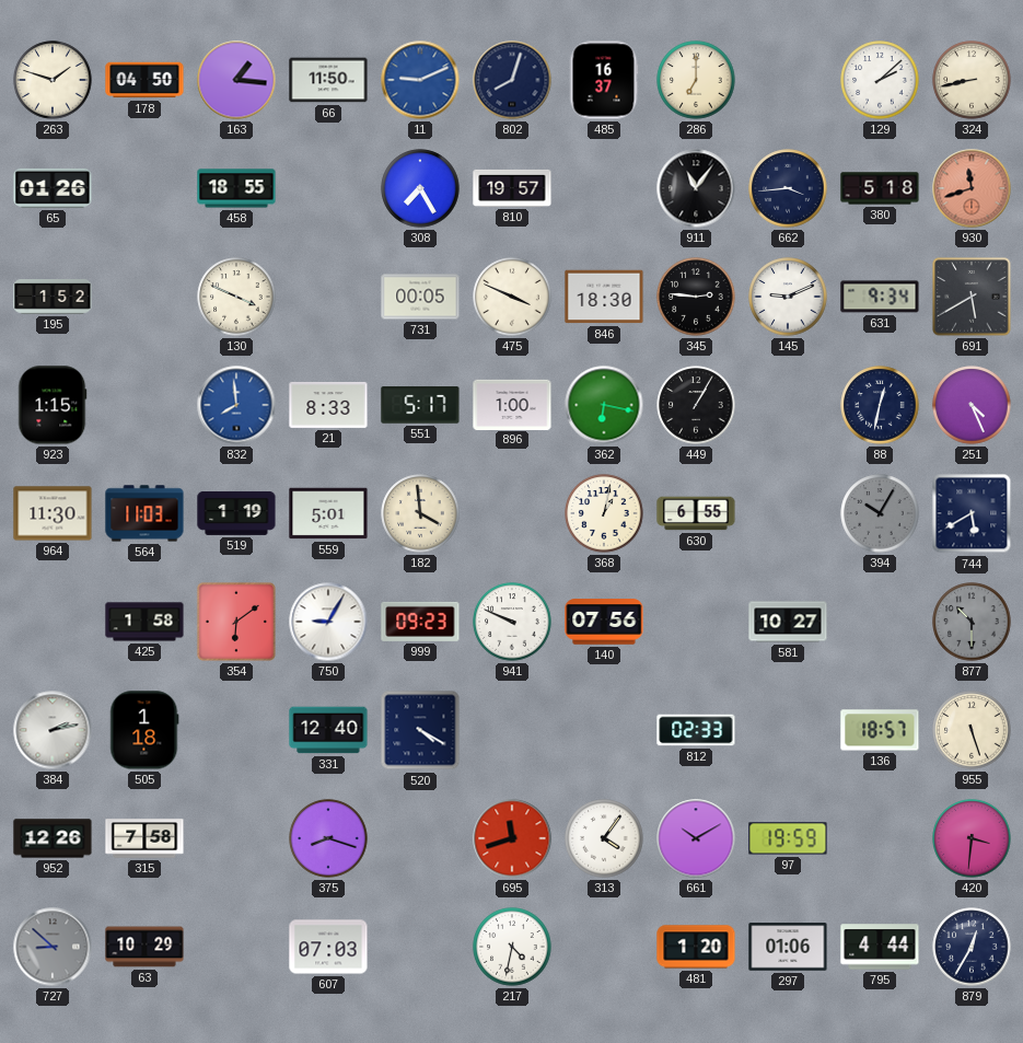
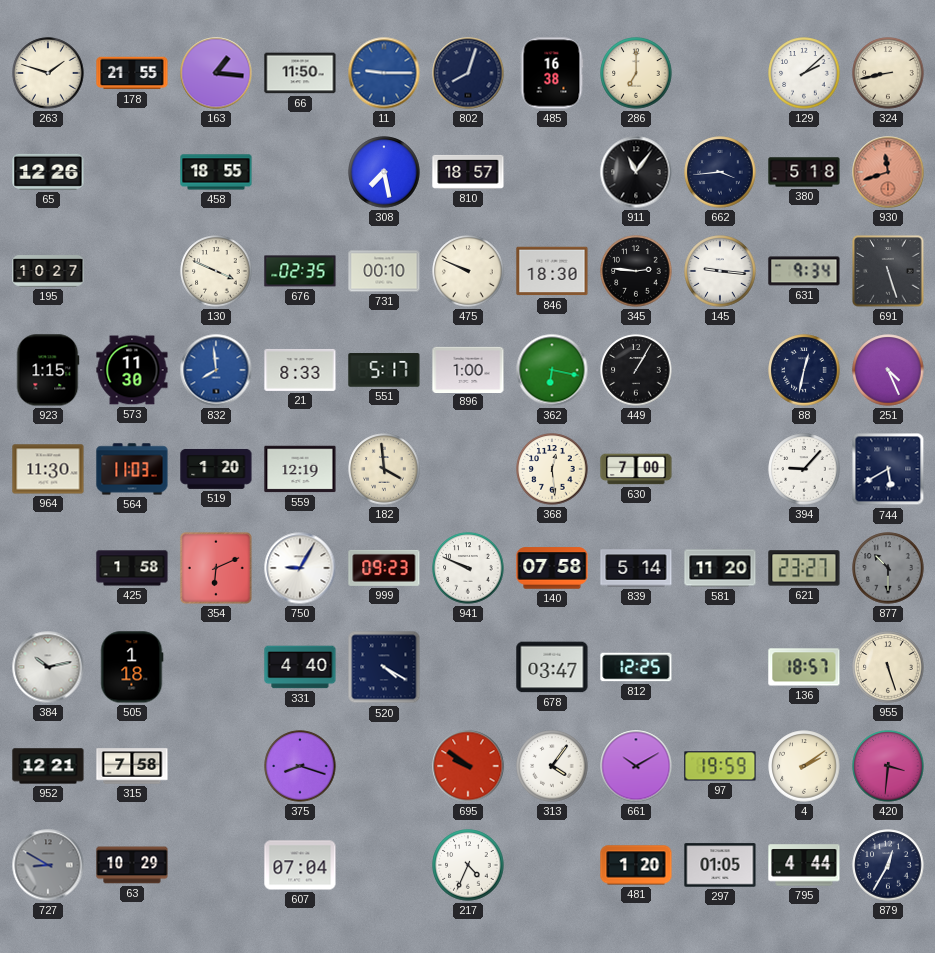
178: 04:50 -> 21:55 (132, 73)
11: 9:11 -> 9:15 (384, 73)
485: 16:37 -> 16:38 (552, 73)
65: 01:26 -> 12:26 (48, 172)
308: 7:25 -> 7:28 (384, 172)
810: 19:57 -> 18:57 (468, 172)
195: 1:52 -> 10:27 (48, 271)
676: none -> 02:35 (300, 271)
731: 00:05 -> 00:10 (384, 271)
475: 3:49 -> 9:49 (468, 271)
145: 9:11 -> 9:16 (720, 271)
691: 5:40 -> 5:27 (888, 271)
573: none -> 11:30 (132, 370)
519: 1:19 -> 1:20 (216, 469)
559: 5:01 -> 12:19 (300, 469)
368: 1:02 -> 12:29 (552, 469)
630: 6:55 -> 7:00 (636, 469)
394: 10:05 -> 9:07 (804, 469)
394 dial: grey -> white (804, 469)
354: 6:09 -> 6:11 (216, 568)
140: 07:56 -> 07:58 (552, 568)
839: none -> 5:14 (636, 568)
581: 10:27 -> 11:20 (720, 568)
621: none -> 23:27 (804, 568)
384: 2:13 -> 10:13 (48, 667)
331: 12:40 -> 4:40 (300, 667)
678: none -> 03:47 (552, 667)
812: 02:33 -> 12:25 (636, 667)
952: 12:26 -> 12:21 (48, 766)
695: 11:42 -> 9:51 (468, 766)
4: none -> 2:09 (804, 766)
727: 8:52 -> 8:50 (48, 865)
607: 07:03 -> 07:04 (300, 865)
217: 4:32 -> 4:34 (468, 865)
297: 01:06 -> 01:05 (720, 865)
